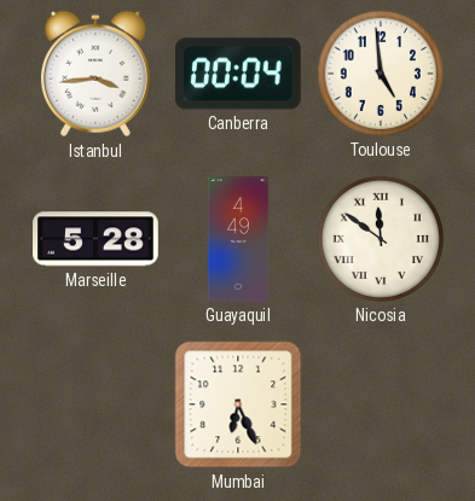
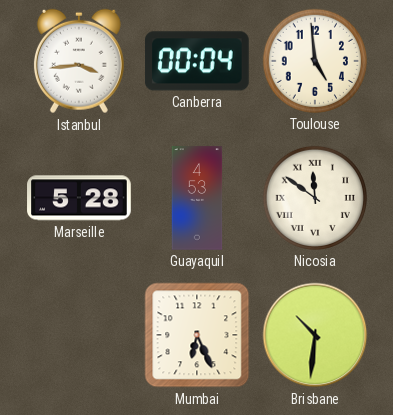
Guayaquil: 4:49 -> 4:53 (197, 198)
Brisbane: none -> 10:31 (315, 335)
